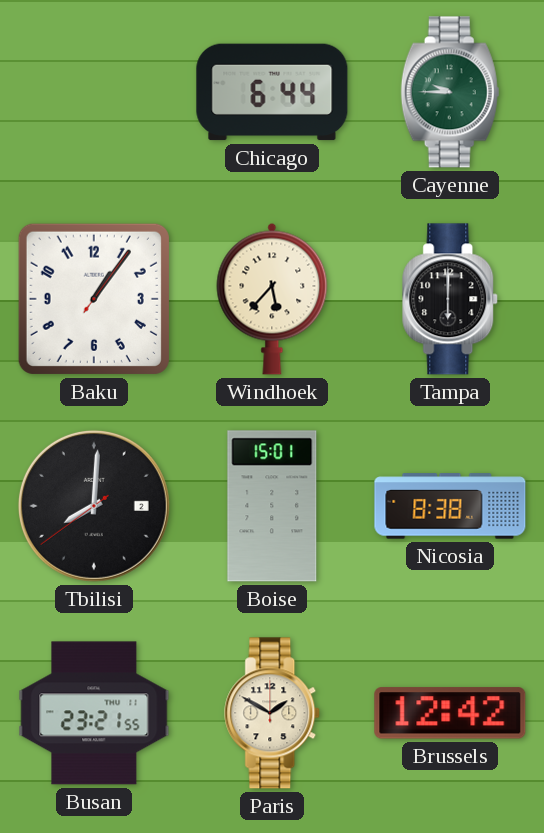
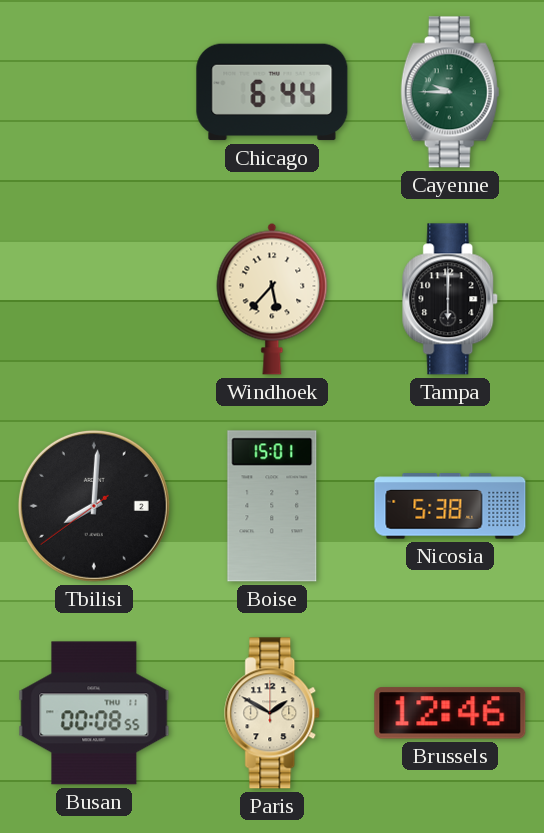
Baku: 1:06 -> none (94, 299)
Nicosia: 8:38 -> 5:38 (450, 506)
Busan: 23:21 -> 00:08 (94, 713)
Brussels: 12:42 -> 12:46 (450, 713)
